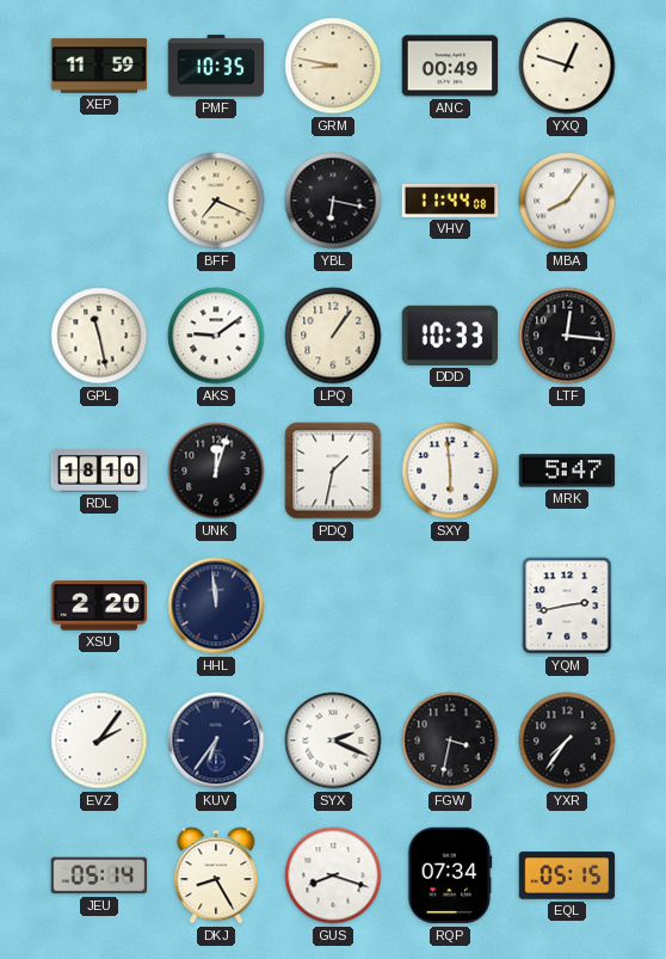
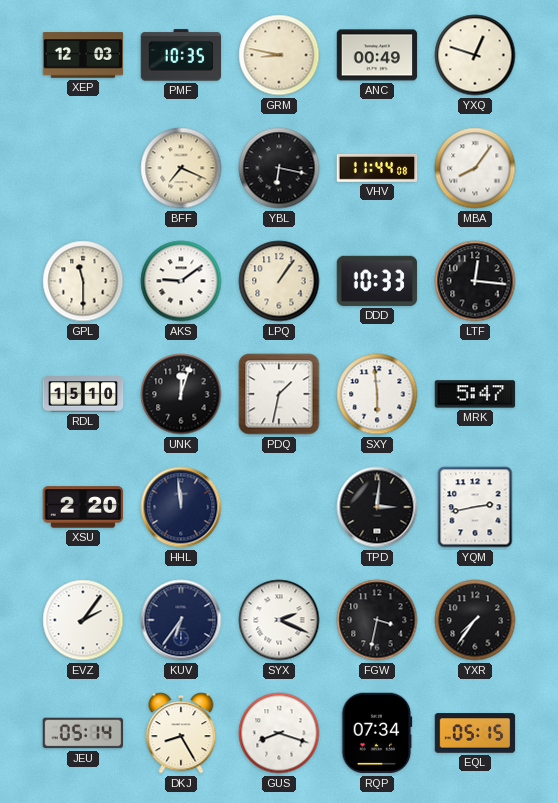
XEP: 11:59 -> 12:03 (83, 55)
GPL: 11:28 -> 11:30 (83, 281)
RDL: 18:10 -> 15:10 (83, 394)
TPD: none -> 3:01 (377, 507)
